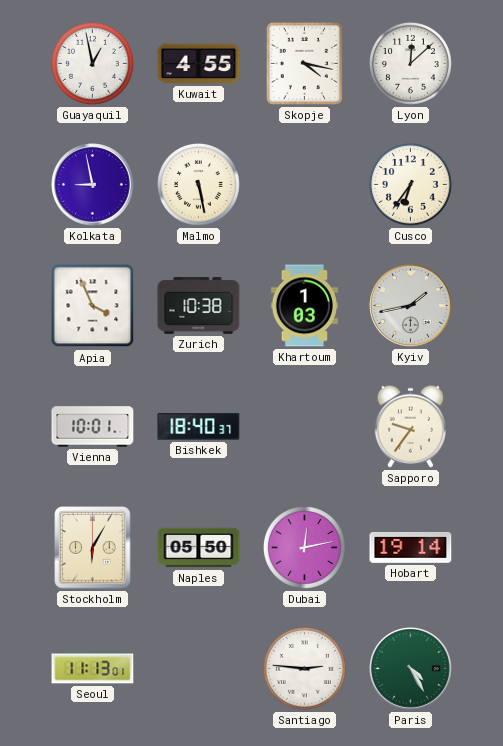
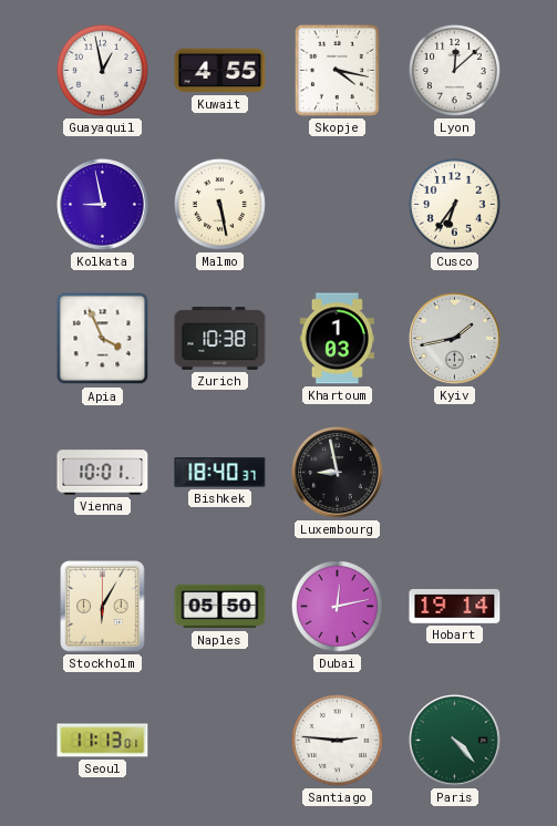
Luxembourg: none -> 8:58 (338, 473)
Sapporo: 9:36 -> none (410, 426)
Paris: 4:25 -> 4:23 (455, 741)
